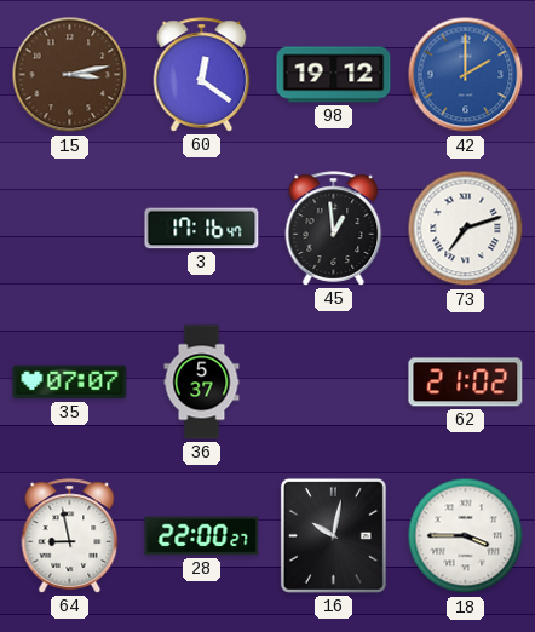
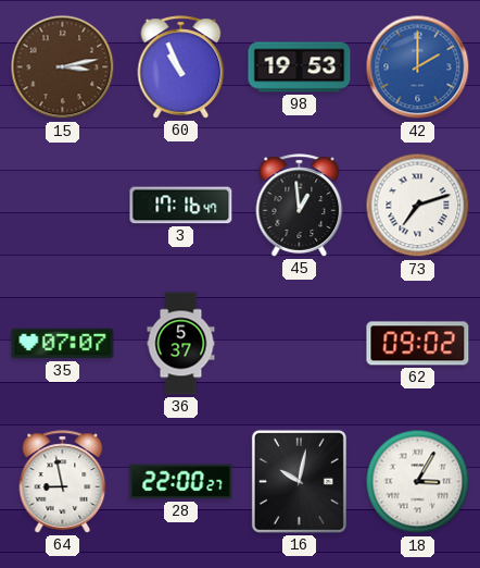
60: 12:21 -> 10:56 (181, 67)
98: 19:12 -> 19:53 (300, 67)
62: 21:02 -> 09:02 (418, 344)
18: 3:45 -> 3:05 (418, 482)
